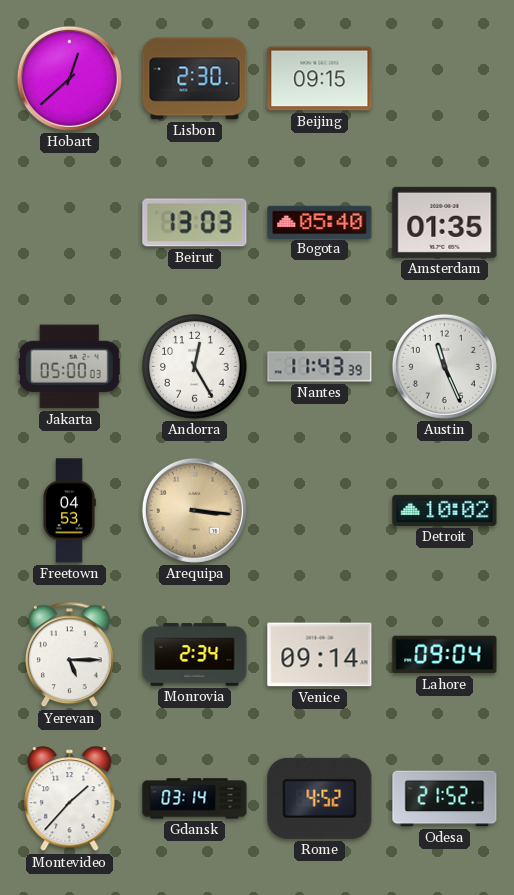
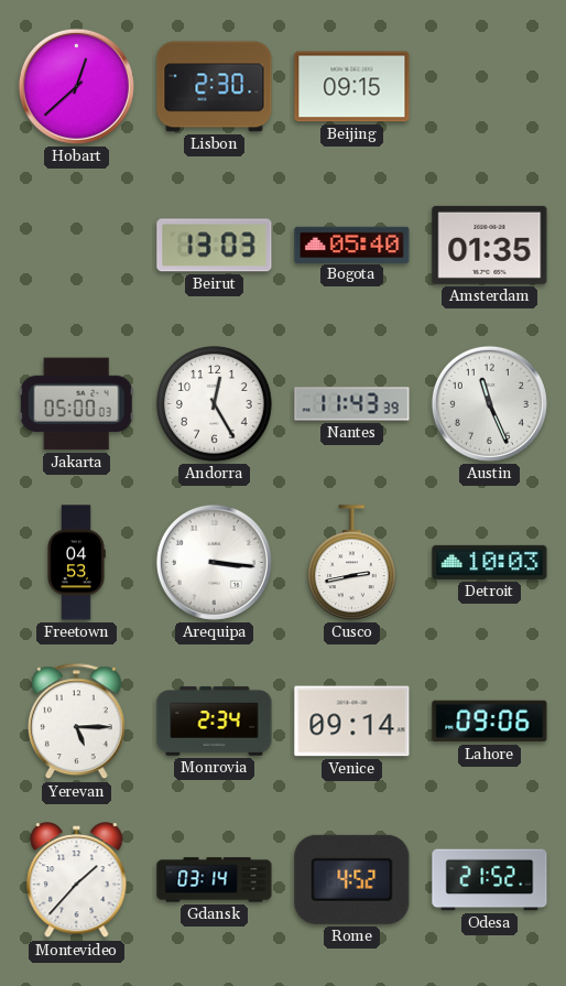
Arequipa dial: champagne -> white (214, 562)
Cusco: none -> 2:43 (352, 563)
Detroit: 10:02 -> 10:03 (490, 562)
Lahore: 09:04 -> 09:06 (490, 722)
